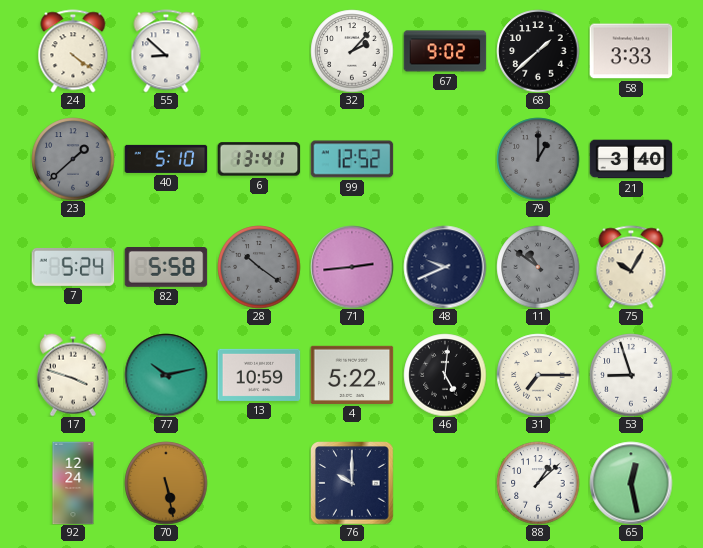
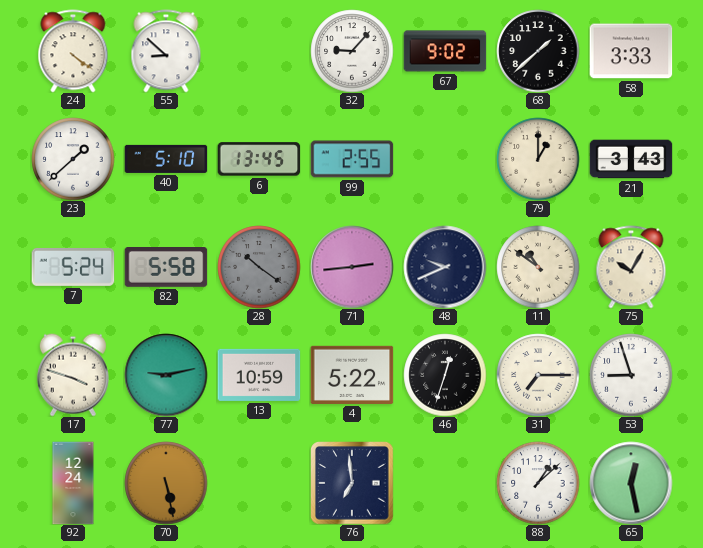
32: 2:07 -> 9:07 (352, 51)
23 dial: grey -> white (73, 159)
6: 13:41 -> 13:45 (259, 159)
99: 12:52 -> 2:55 (352, 159)
79 dial: grey -> cream (538, 159)
21: 3:40 -> 3:43 (631, 159)
11 dial: grey -> cream (538, 267)
77: 10:13 -> 9:13 (166, 375)
46: 5:01 -> 12:33 (445, 375)
76: 10:00 -> 6:59 (352, 483)
